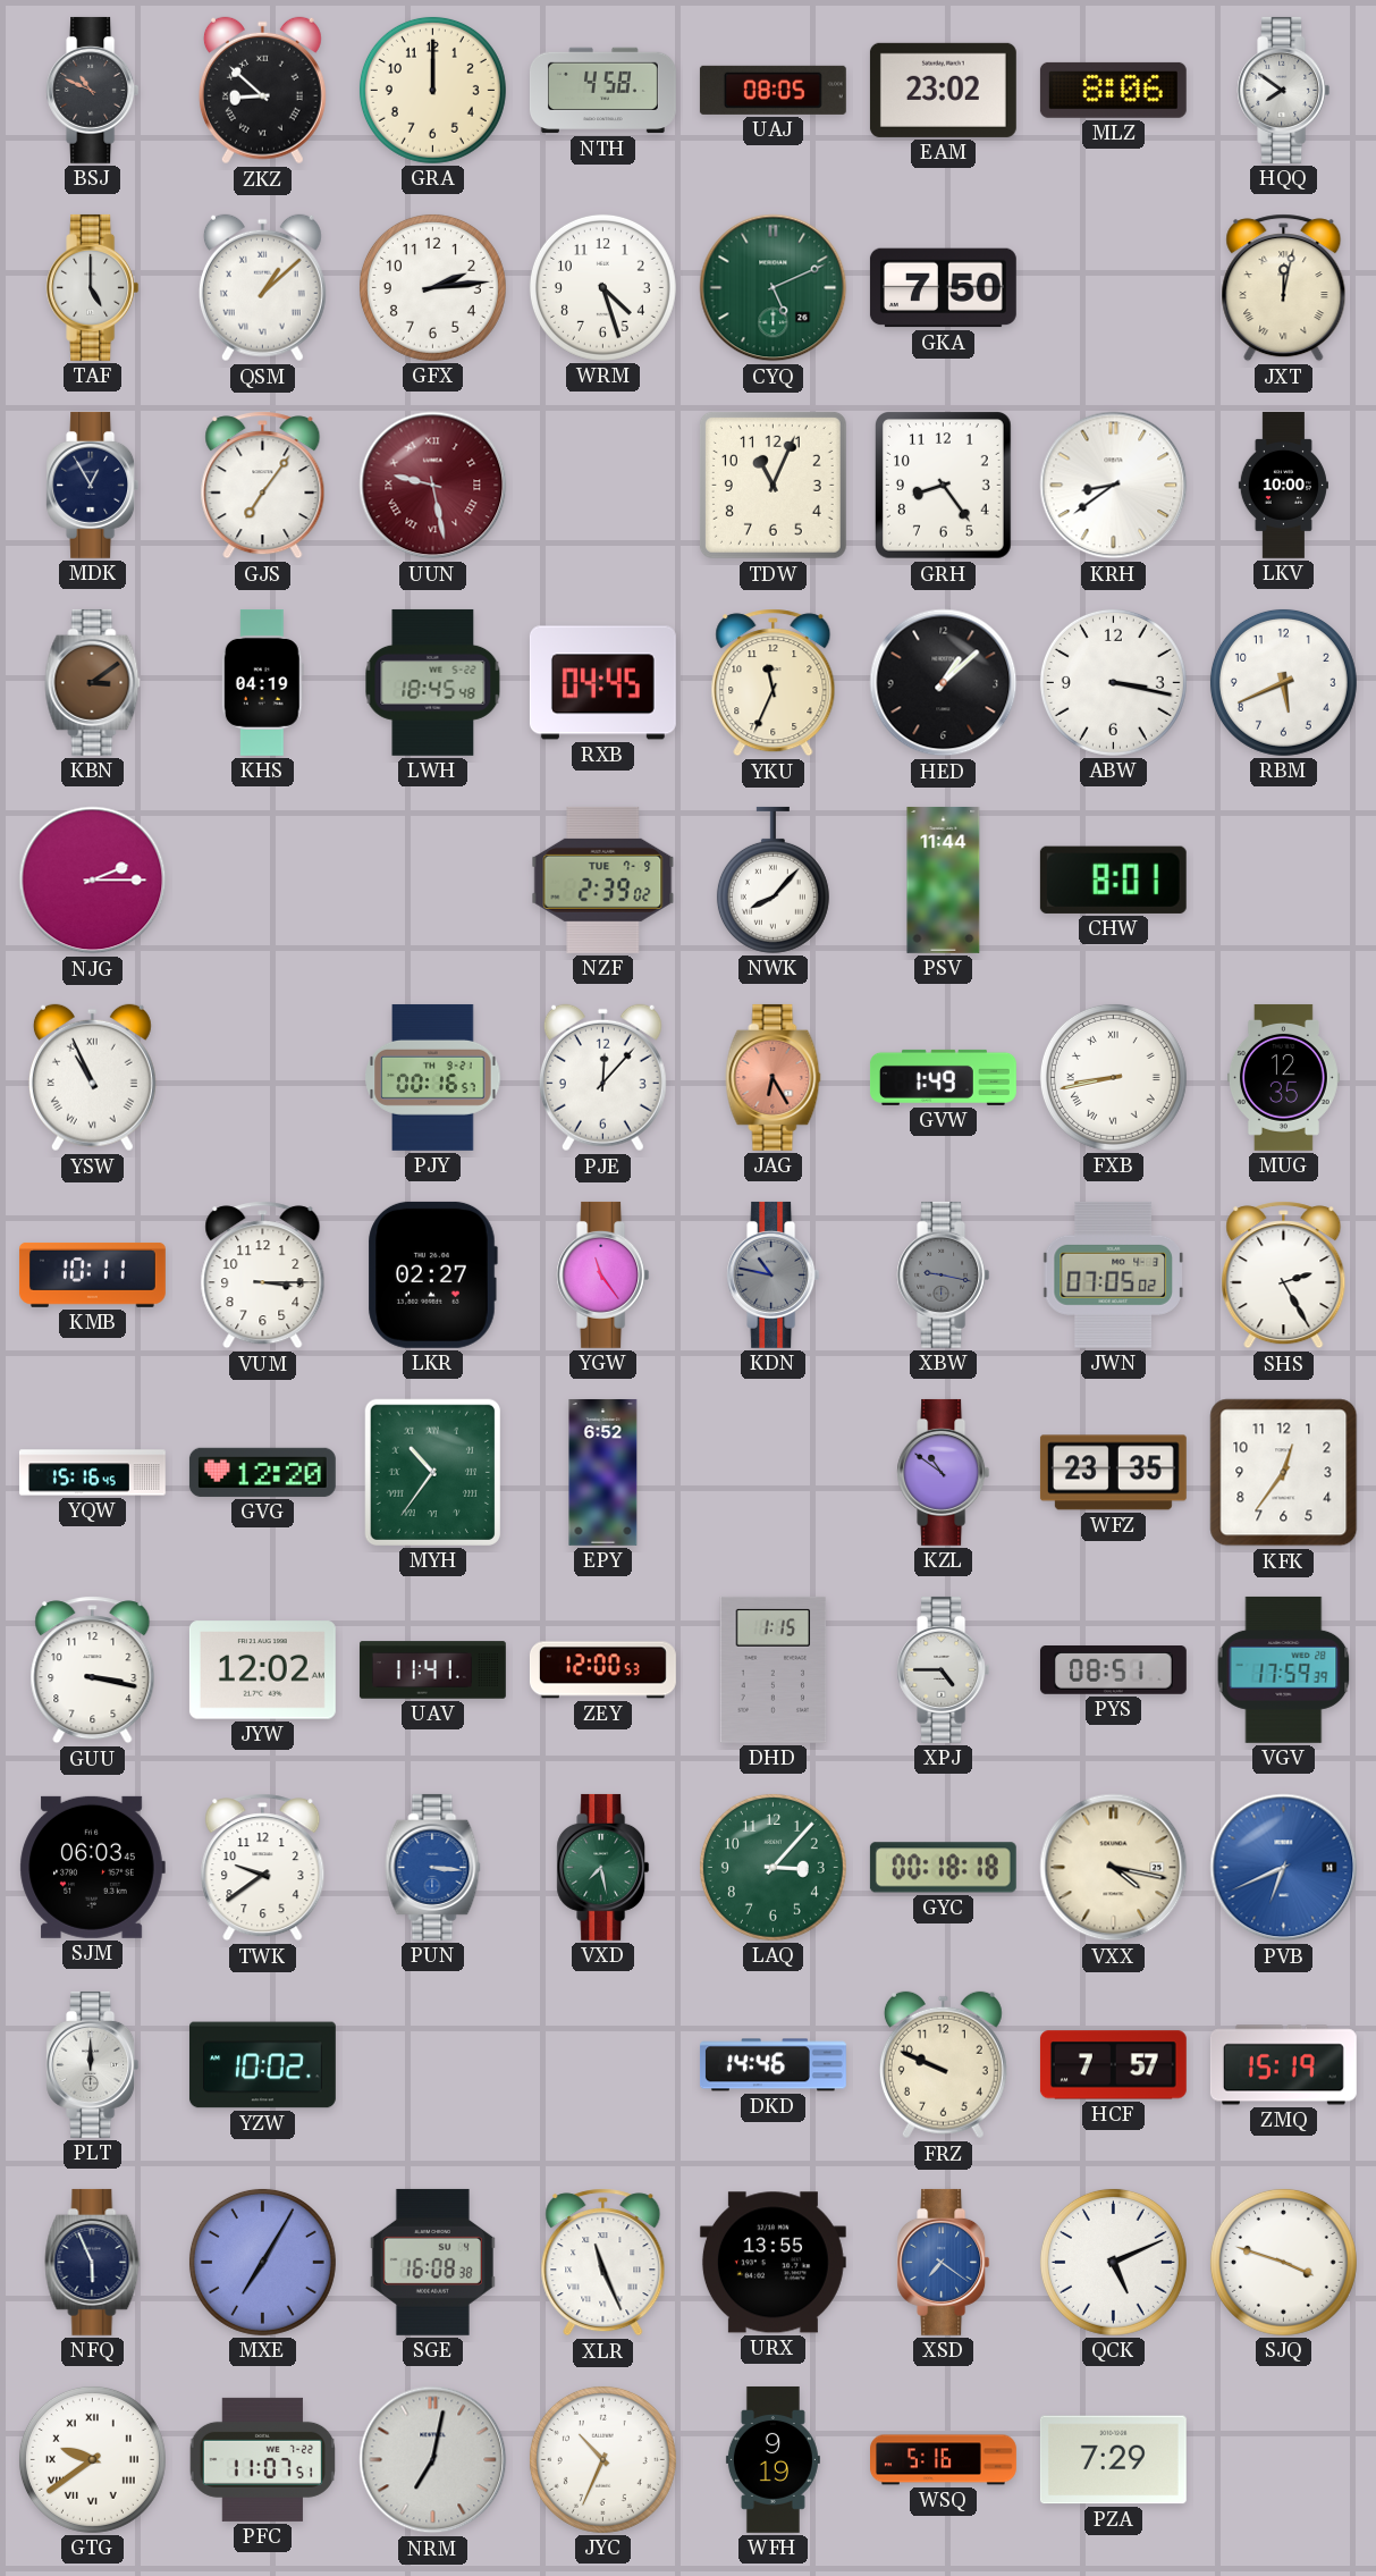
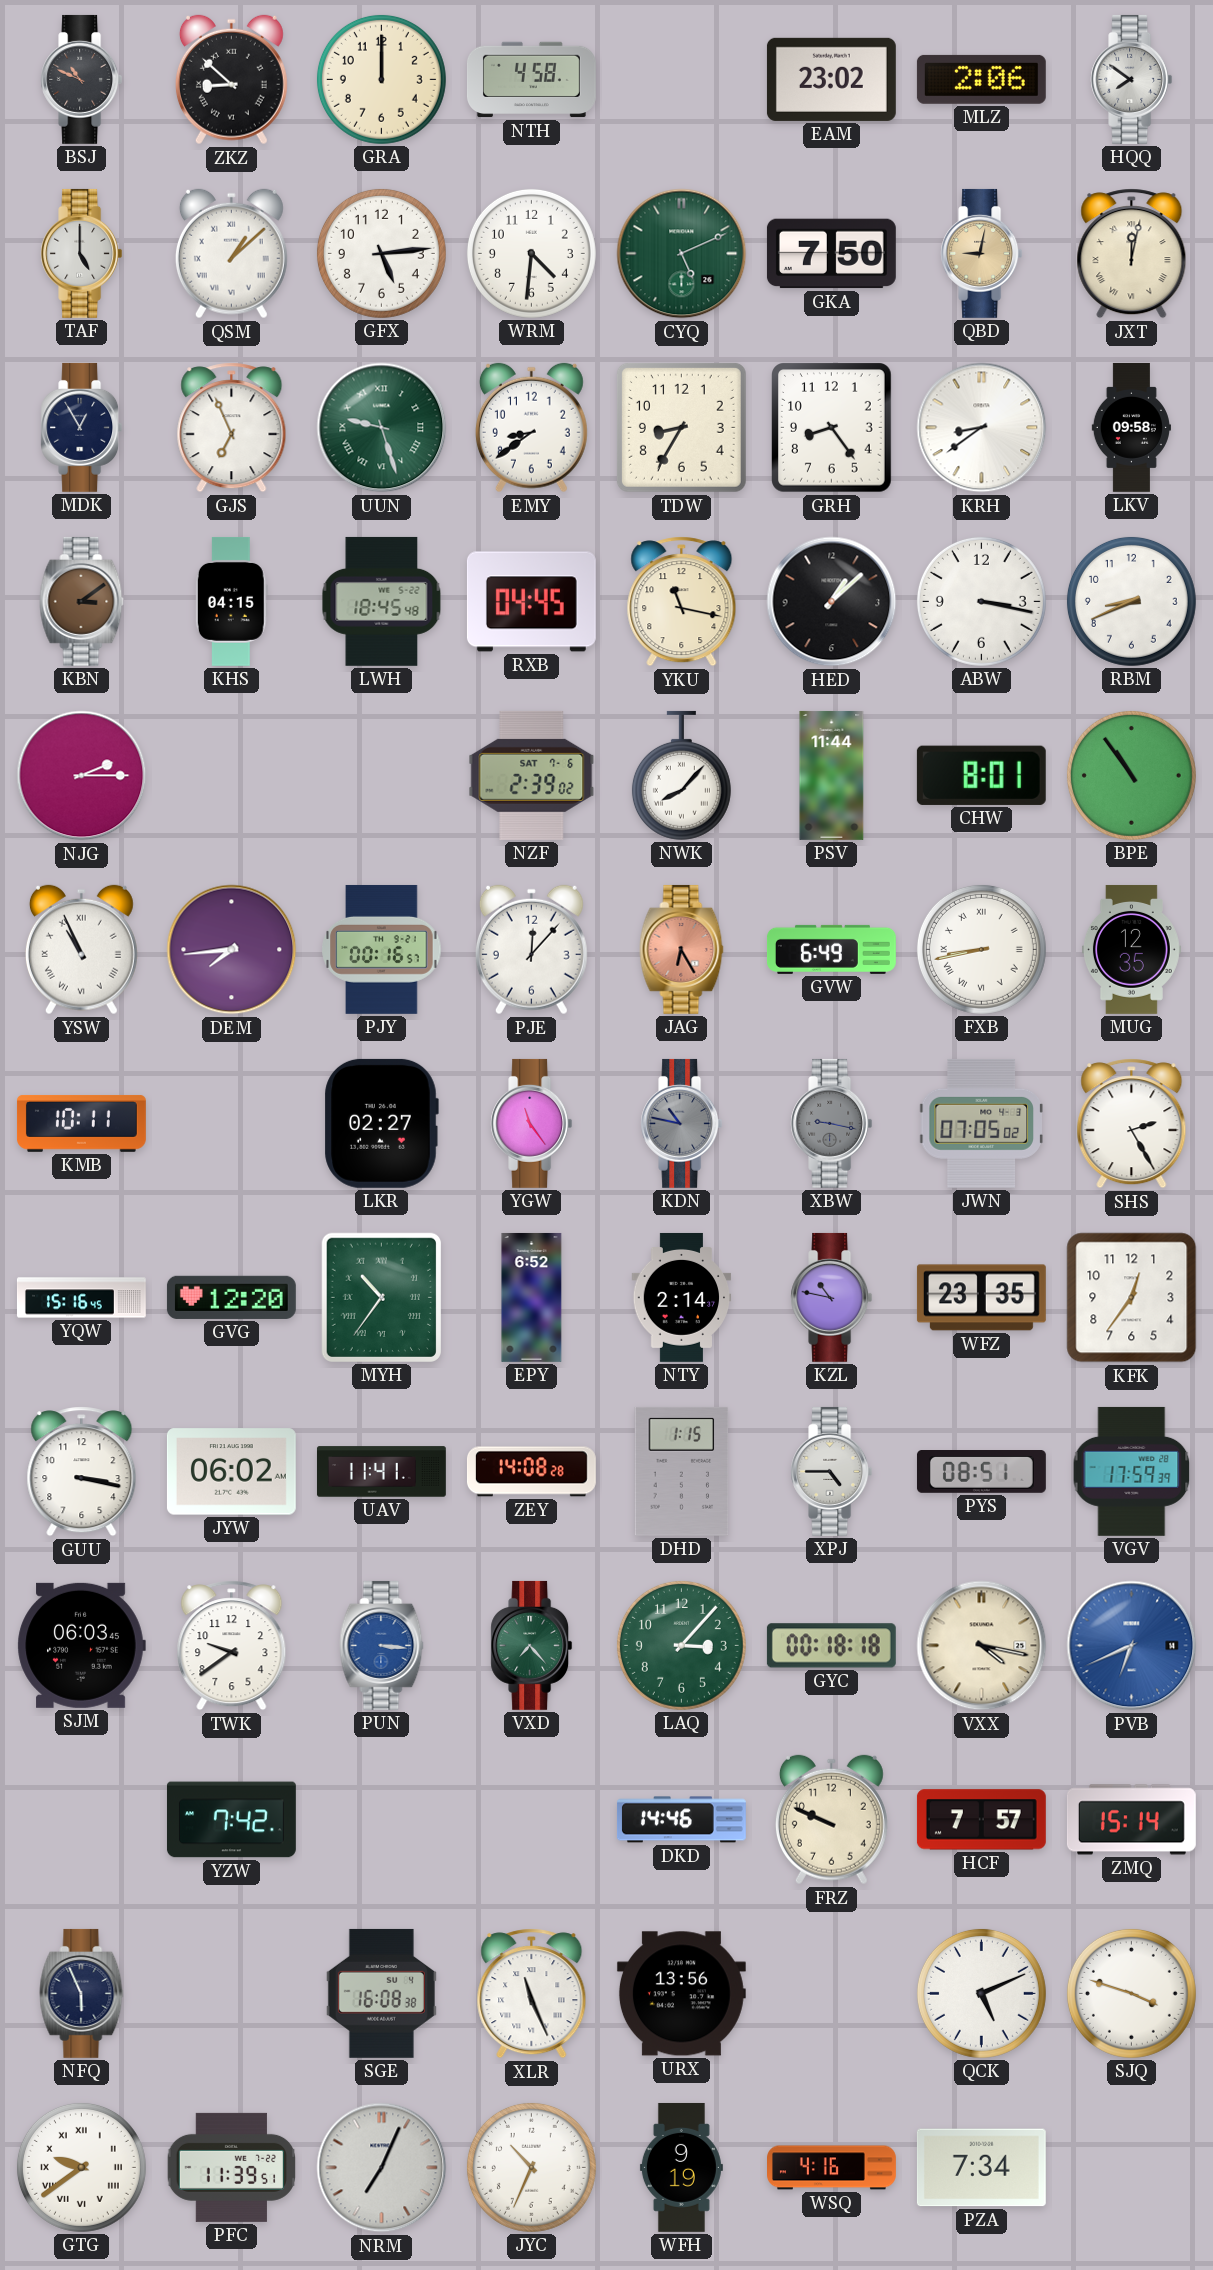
UAJ: 08:05 -> none (773, 90)
MLZ: 8:06 -> 2:06 (981, 79)
GFX: 2:14 -> 5:14 (381, 253)
WRM: 4:27 -> 4:31 (531, 253)
QBD: none -> 9:02 (982, 253)
GJS: 7:06 -> 6:56 (232, 428)
UUN: 9:28 -> 9:27 (382, 428)
UUN dial: burgundy -> green (382, 428)
EMY: none -> 8:39 (531, 428)
TDW: 11:04 -> 8:35 (681, 427)
LKV: 10:00 -> 09:58 (1131, 427)
KHS: 04:19 -> 04:15 (231, 601)
YKU: 11:34 -> 11:17 (682, 602)
RBM: 5:41 -> 8:41 (1131, 601)
NZF date: TUE 7-9 -> SAT 7-6 (532, 775)
BPE: none -> 10:54 (1131, 775)
DEM: none -> 7:44 (232, 950)
GVW: 1:49 -> 6:49 (831, 949)
VUM: 3:15 -> none (263, 1276)
NTY: none -> 2:14 (682, 1297)
KZL: 10:51 -> 10:47 (832, 1297)
JYW: 12:02 -> 06:02 (231, 1472)
ZEY: 12:00 -> 14:08 (531, 1472)
VXD: 7:28 -> 7:23 (532, 1645)
PLT: 12:00 -> none (93, 2064)
YZW: 10:02 -> 7:42 (231, 1820)
ZMQ: 15:19 -> 15:14 (1131, 1820)
MXE: 7:05 -> none (262, 2262)
URX: 13:55 -> 13:56 (681, 1994)
XSD: 7:21 -> none (944, 2262)
PFC: 11:07 -> 11:39 (231, 2167)
NRM: 7:02 -> 7:04 (382, 2168)
WSQ: 5:16 -> 4:16 (832, 2168)
PZA: 7:29 -> 7:34 (981, 2168)
